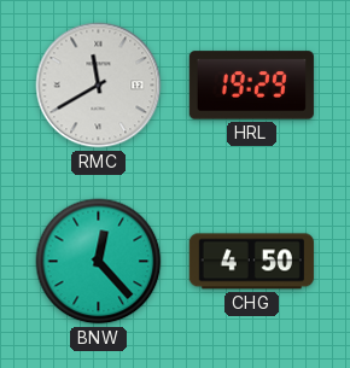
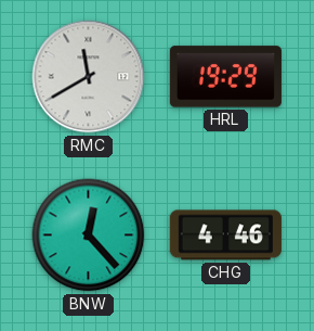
CHG: 4:50 -> 4:46 (225, 235)
